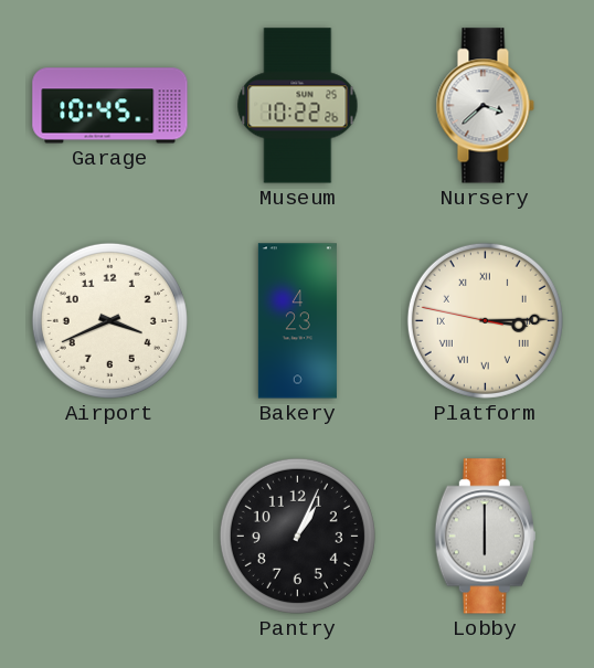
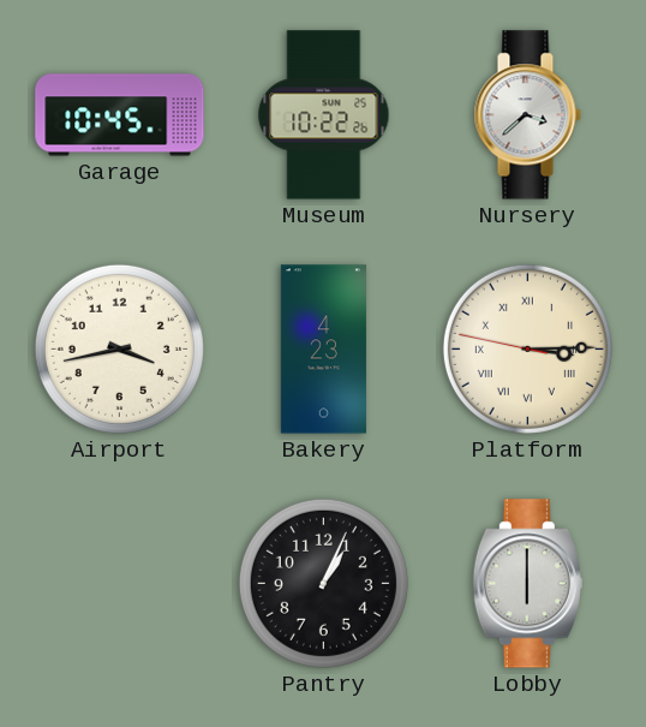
Airport: 3:41 -> 3:43 (119, 348)
